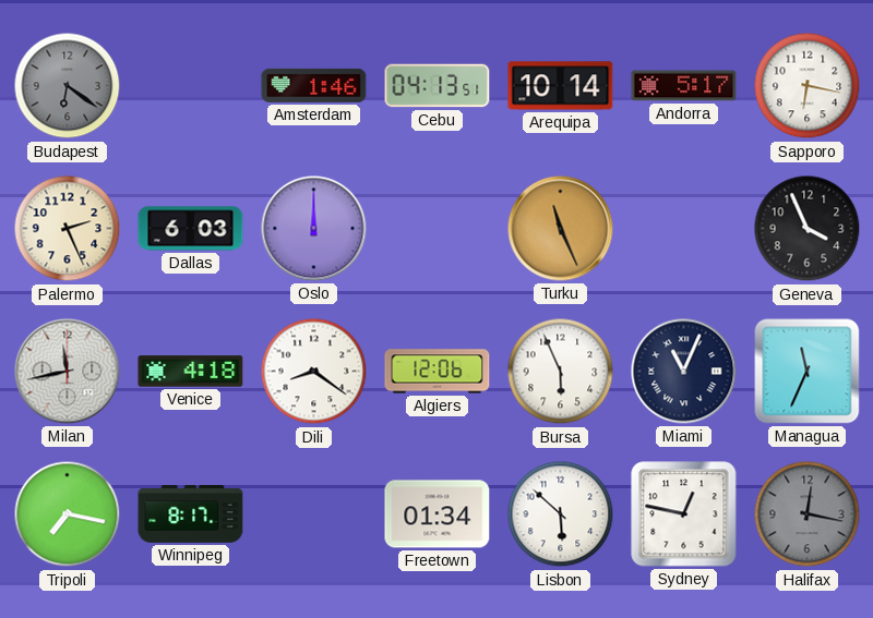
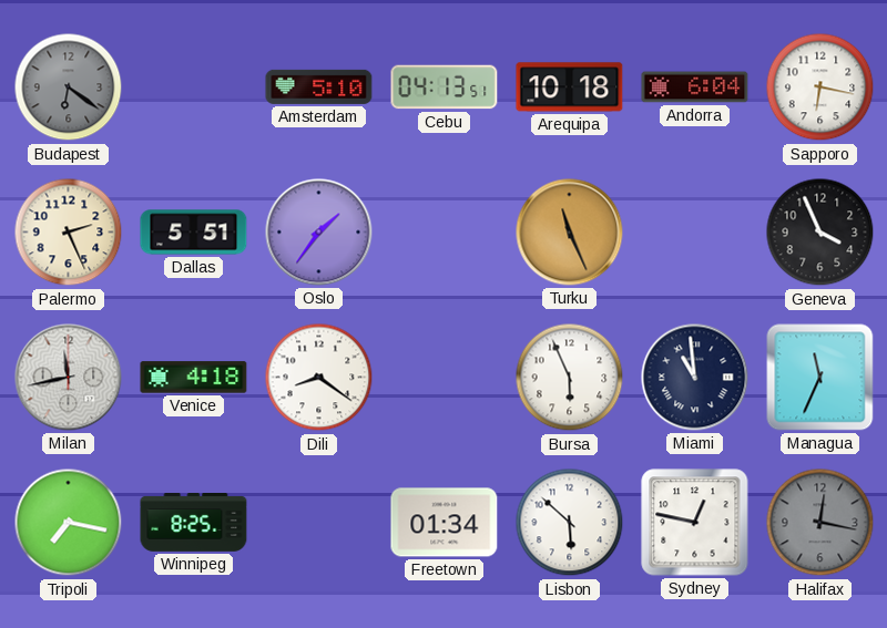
Amsterdam: 1:46 -> 5:10 (319, 86)
Arequipa: 10:14 -> 10:18 (570, 87)
Andorra: 5:17 -> 6:04 (695, 87)
Dallas: 6:03 -> 5:51 (194, 233)
Oslo: 12:00 -> 1:36 (319, 233)
Algiers: 12:06 -> none (438, 372)
Miami: 11:04 -> 10:59 (695, 378)
Winnipeg: 8:17 -> 8:25 (194, 523)
